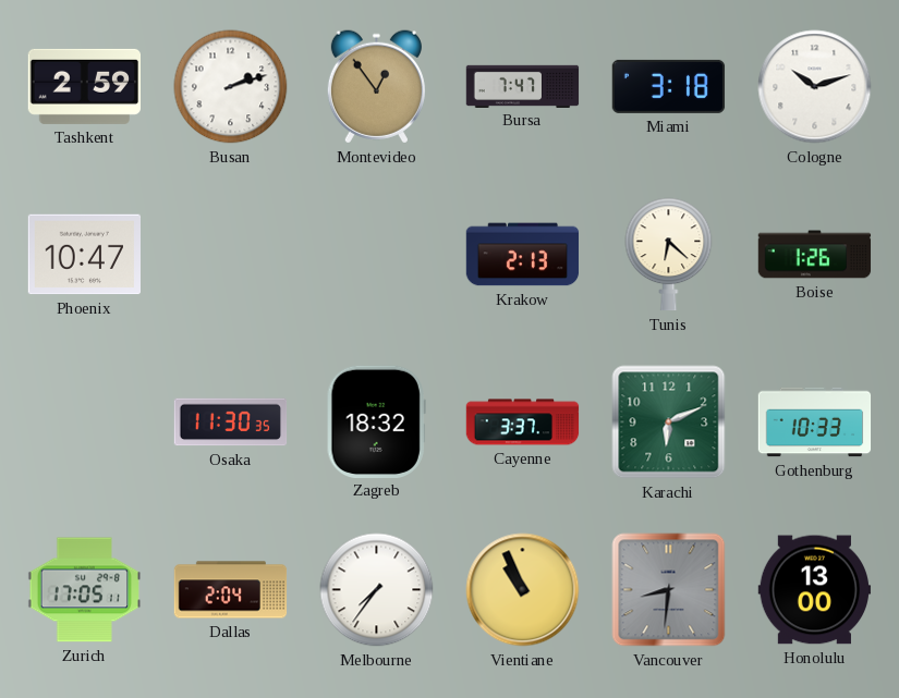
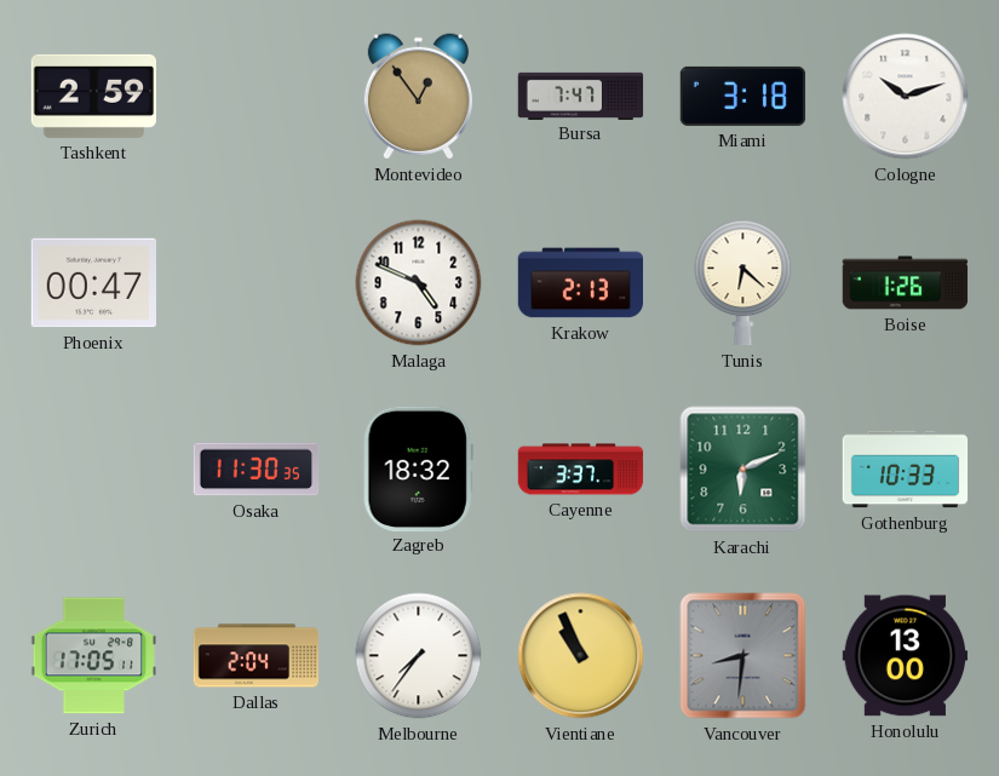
Busan: 2:12 -> none (231, 87)
Phoenix: 10:47 -> 00:47 (93, 283)
Malaga: none -> 4:49 (419, 283)
